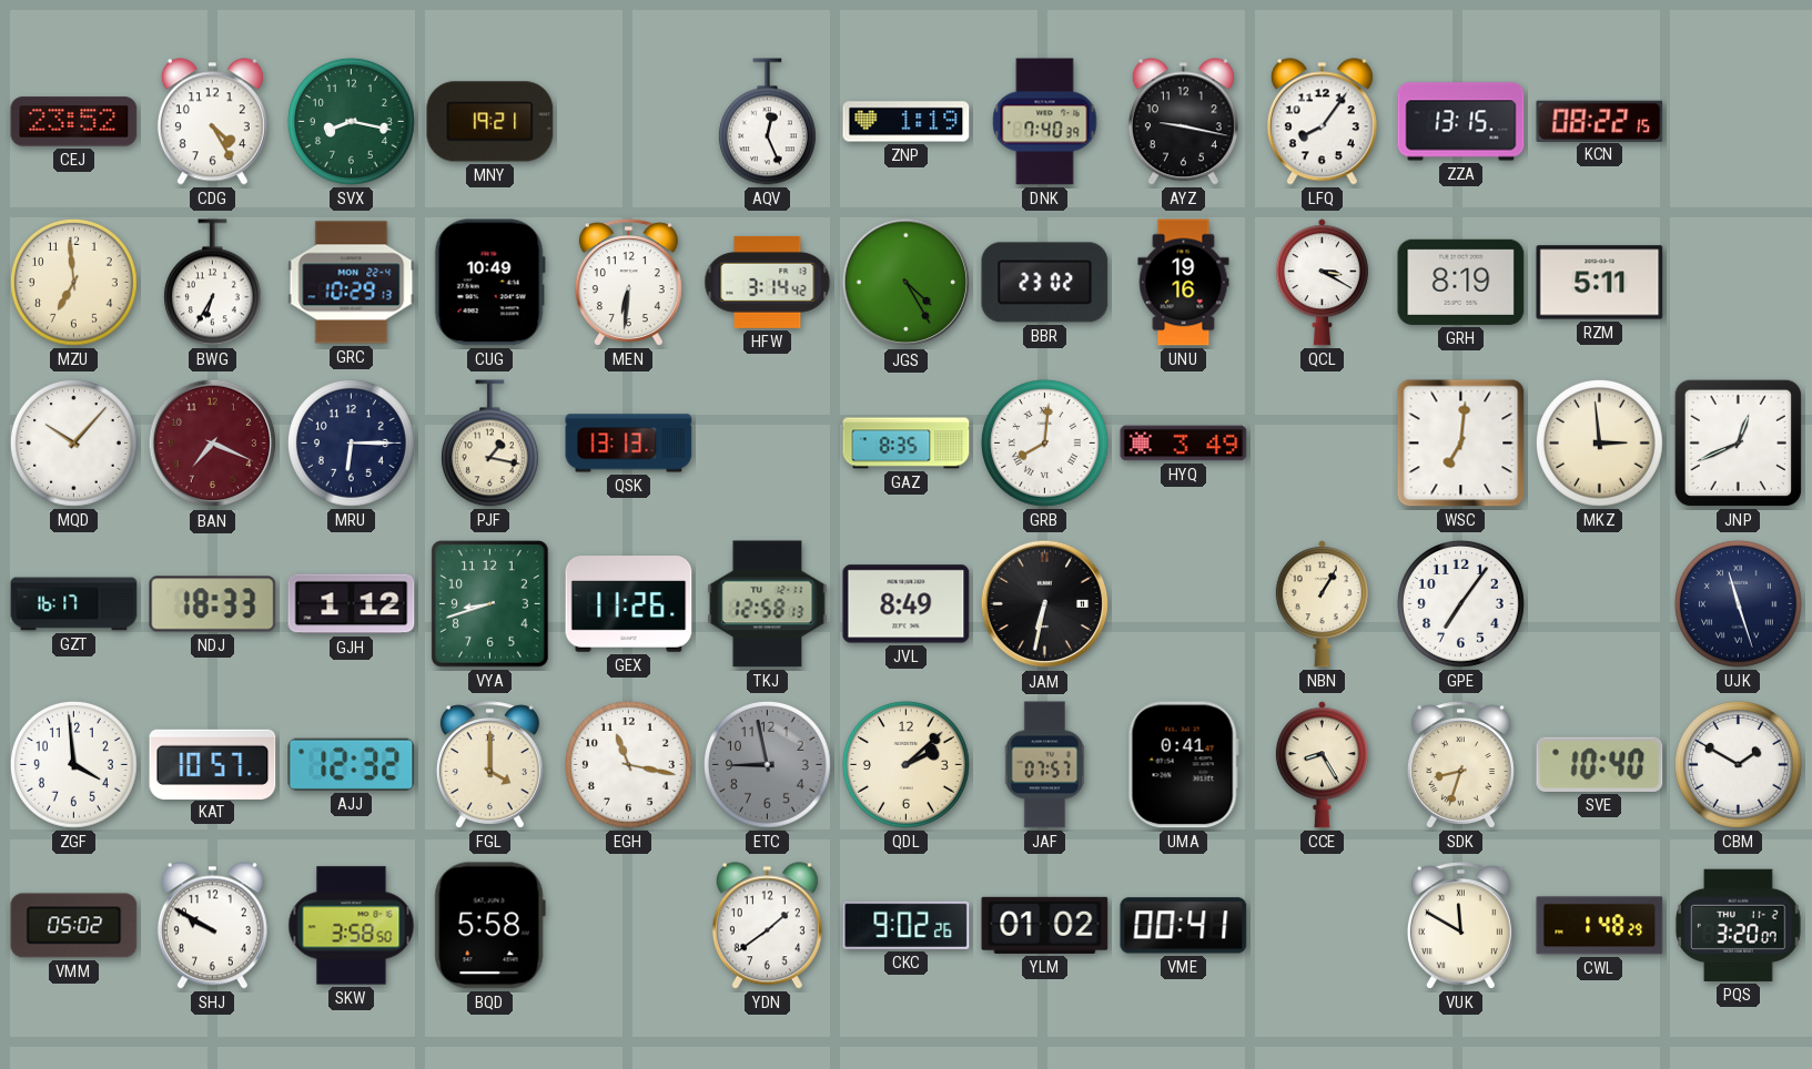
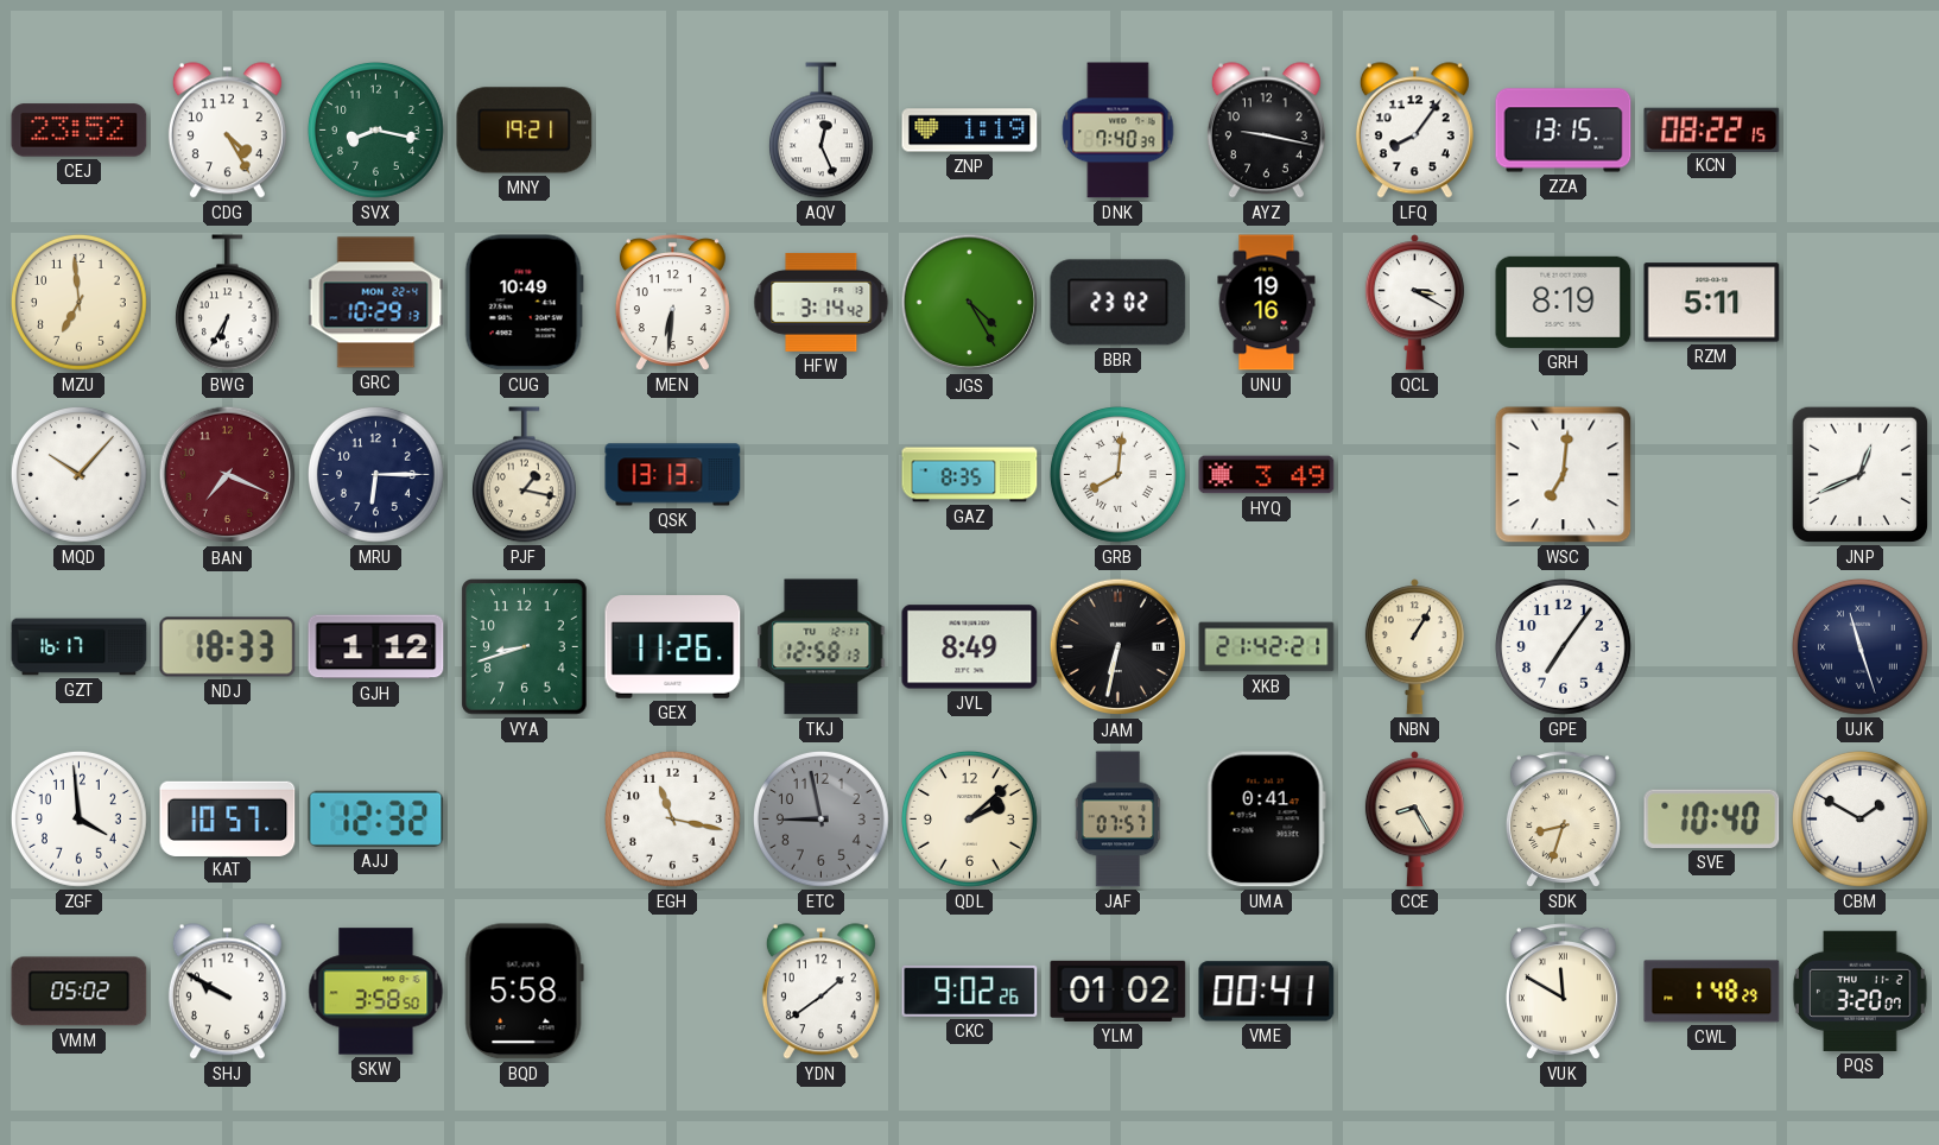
MKZ: 2:59 -> none (1600, 444)
XKB: none -> 21:42 (1267, 647)
FGL: 4:00 -> none (489, 765)
